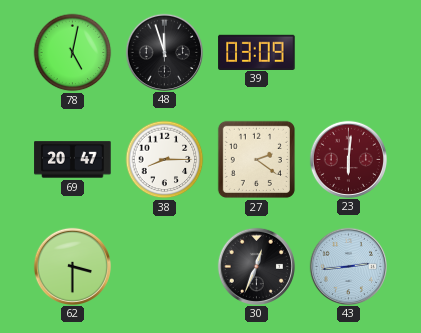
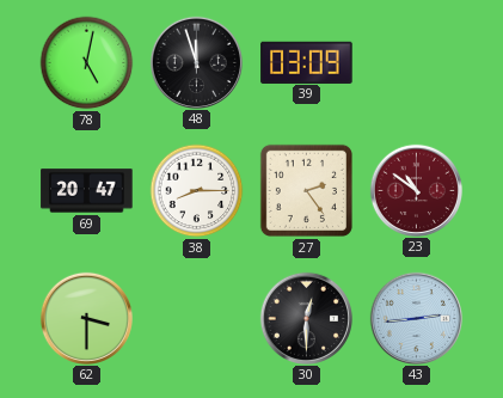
27: 2:21 -> 2:24 (306, 190)
23: 6:01 -> 10:51 (416, 190)
30: 12:34 -> 12:30 (306, 318)
